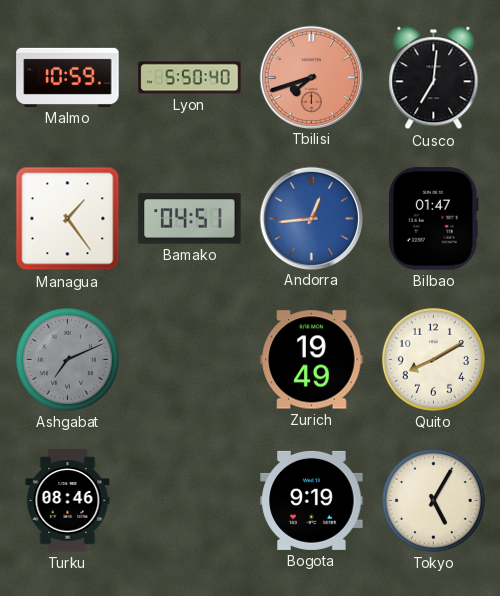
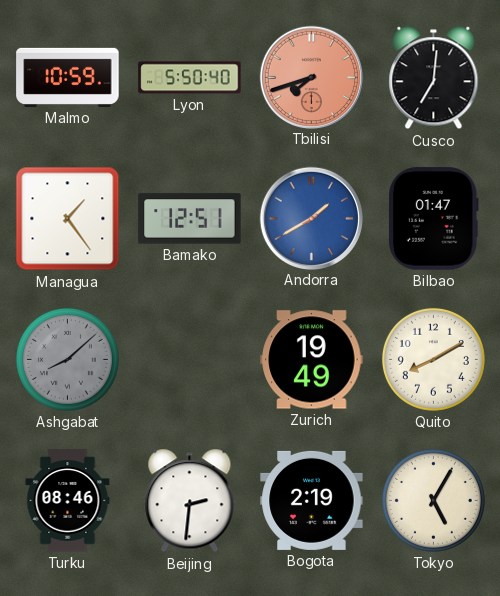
Bamako: 04:51 -> 12:51 (190, 219)
Andorra: 12:44 -> 1:40 (311, 218)
Ashgabat: 7:11 -> 8:08 (67, 359)
Beijing: none -> 2:31 (190, 501)
Bogota: 9:19 -> 2:19 (312, 500)
